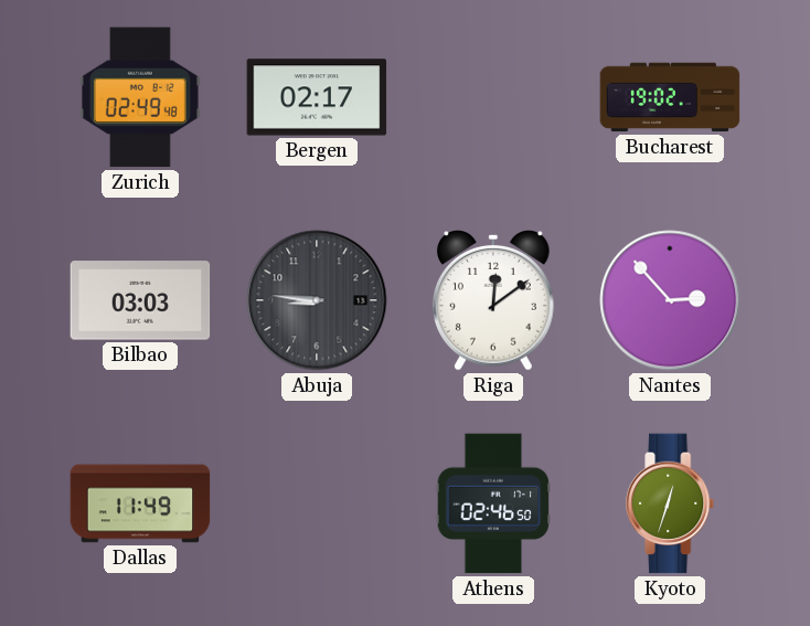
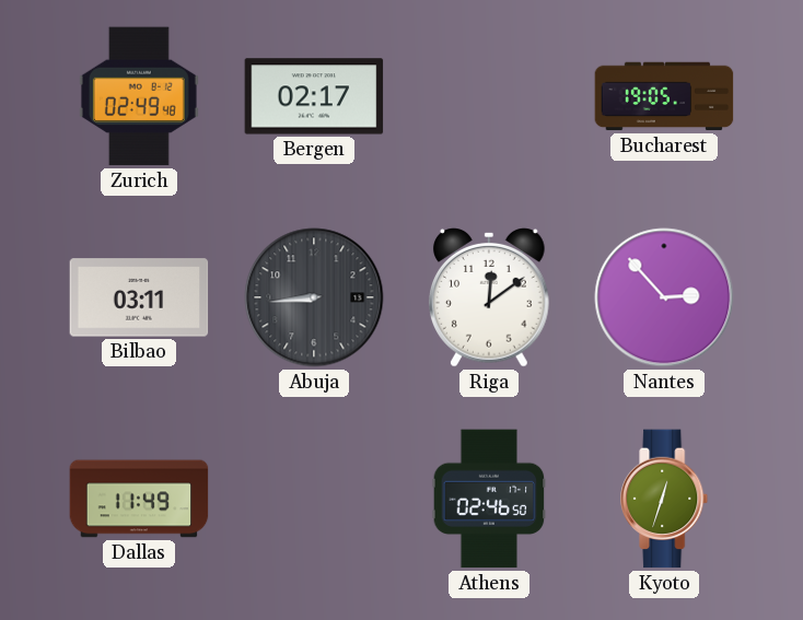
Bucharest: 19:02 -> 19:05 (664, 96)
Bilbao: 03:03 -> 03:11 (139, 297)
Abuja: 8:46 -> 8:44 (314, 297)
